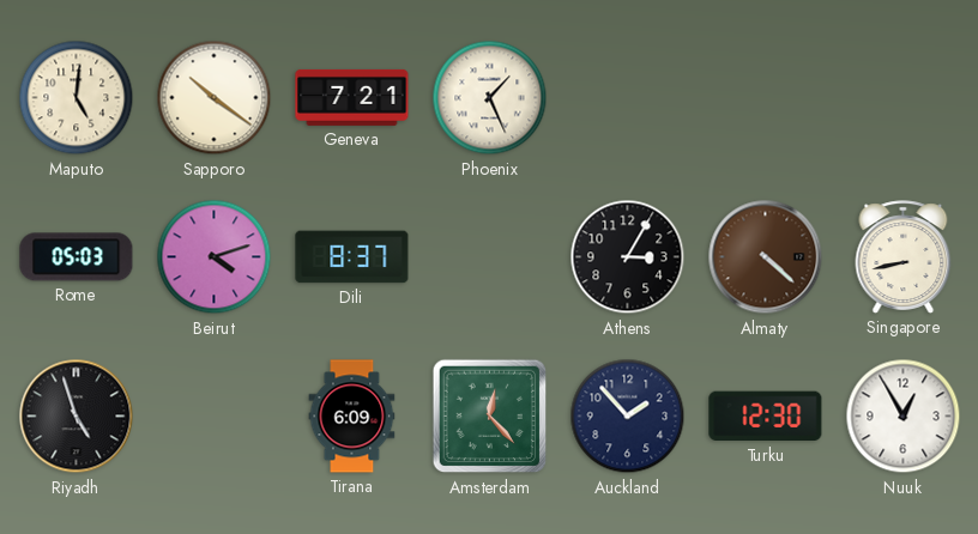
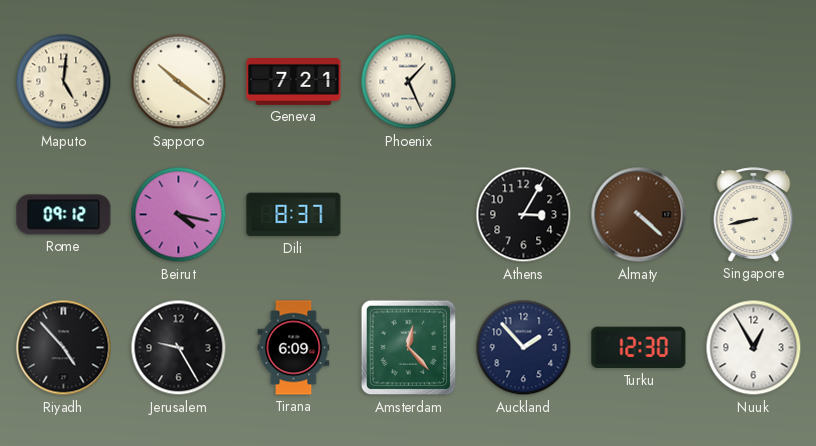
Rome: 05:03 -> 09:12 (64, 215)
Beirut: 4:12 -> 4:17 (179, 215)
Riyadh: 4:57 -> 4:53 (64, 348)
Jerusalem: none -> 9:25 (179, 348)
